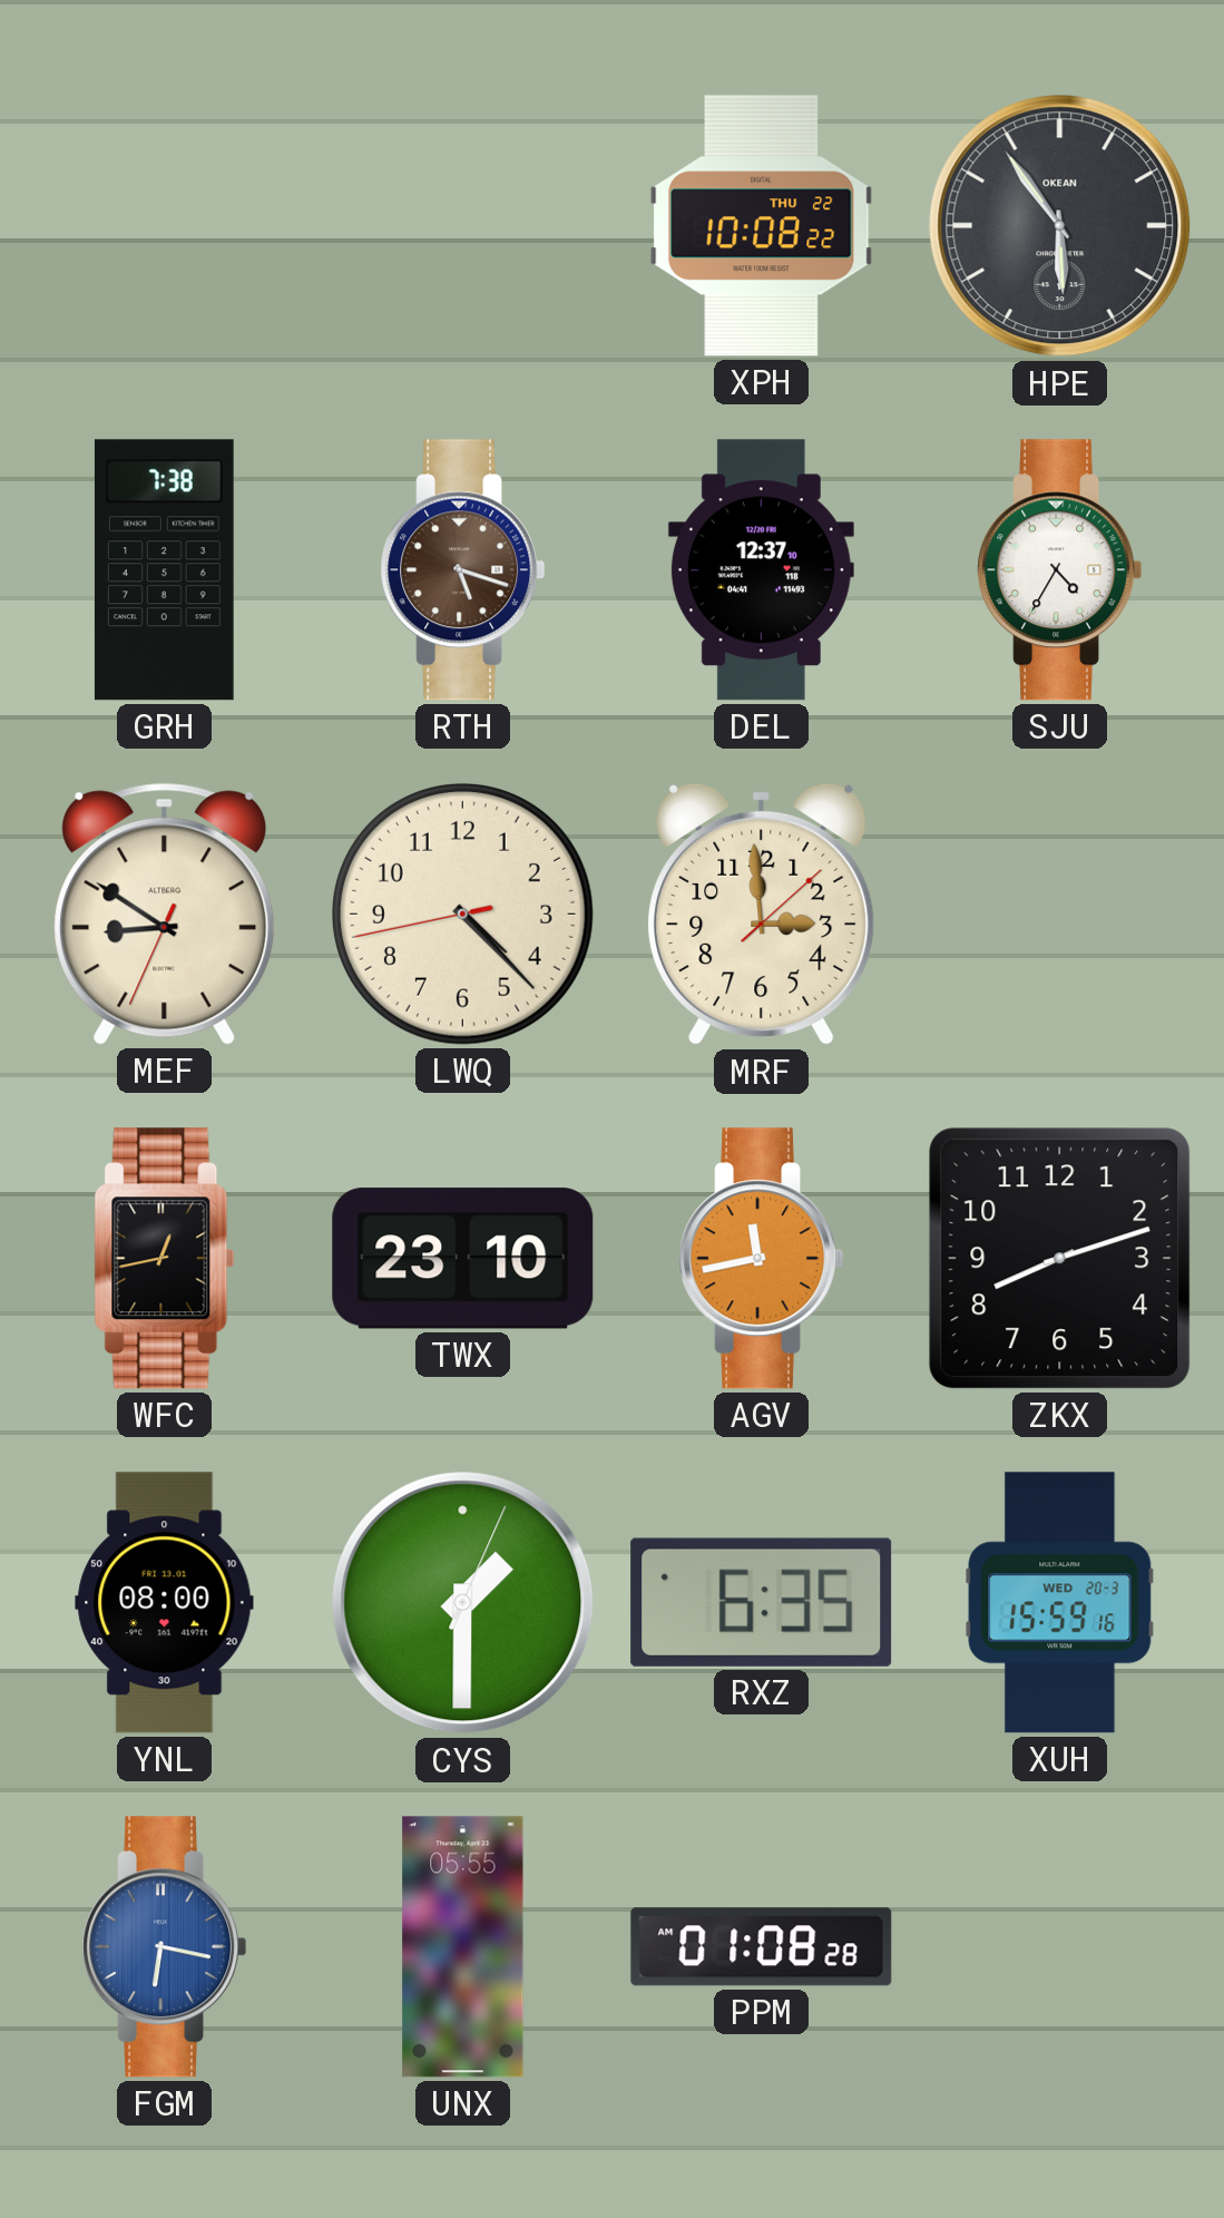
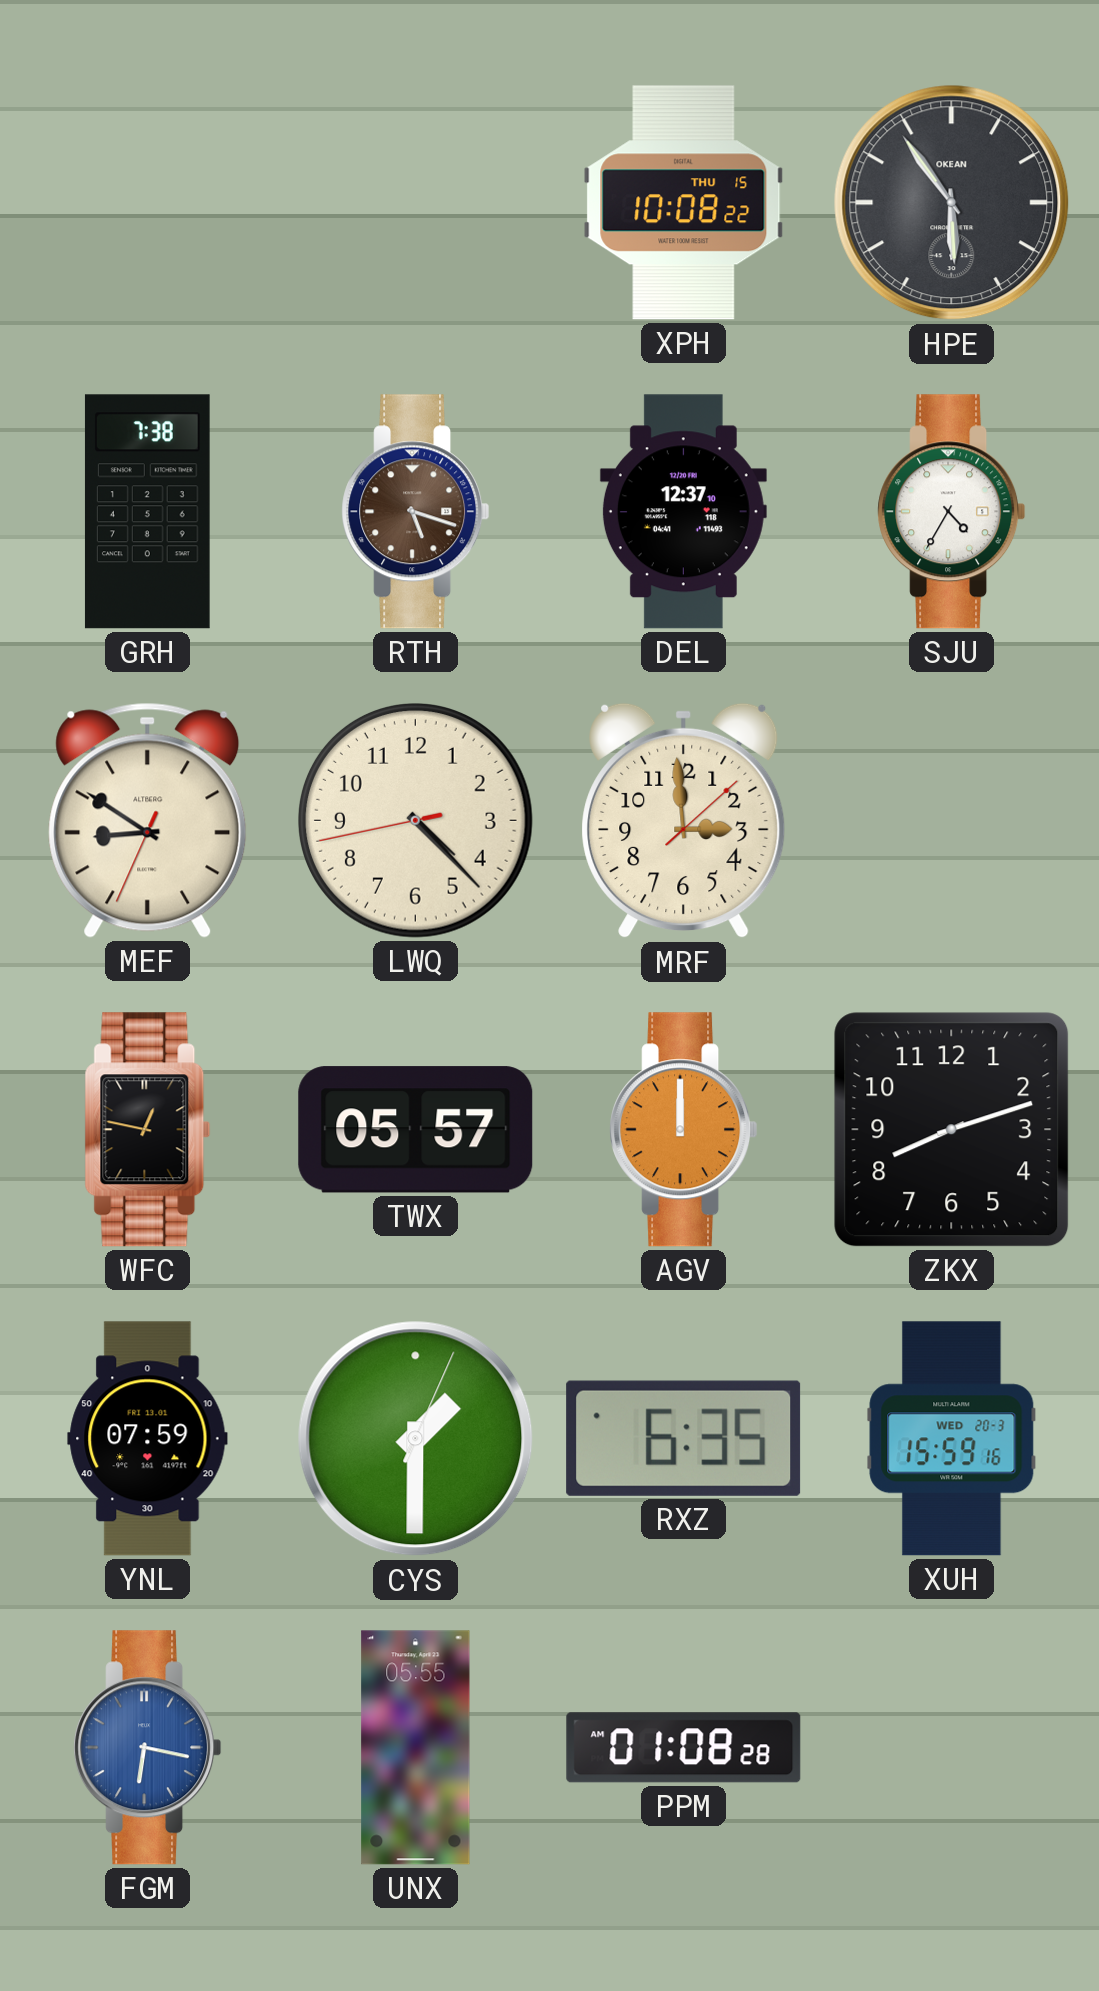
XPH date: THU 22 -> THU 15 (684, 203)
WFC: 12:43 -> 12:47 (148, 1130)
TWX: 23:10 -> 05:57 (416, 1130)
AGV: 11:43 -> 12:00 (684, 1130)
YNL: 08:00 -> 07:59 (148, 1439)
